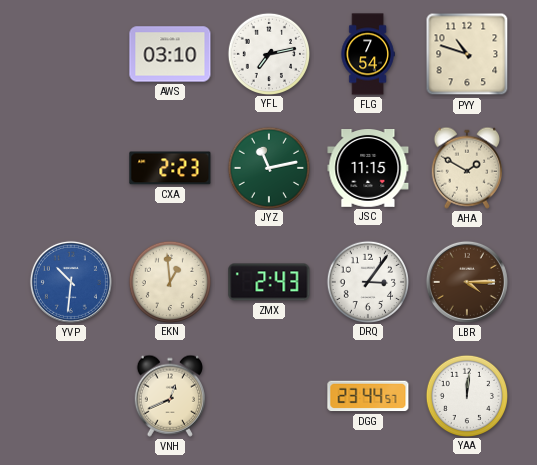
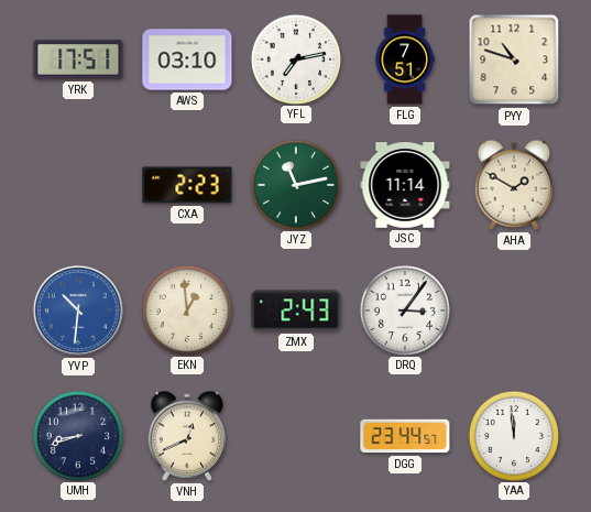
YRK: none -> 17:51 (78, 59)
FLG: 7:54 -> 7:51 (405, 59)
JSC: 11:15 -> 11:14 (405, 186)
LBR: 4:15 -> none (467, 282)
UMH: none -> 8:42 (77, 435)
YAA: 12:01 -> 11:59 (513, 435)
